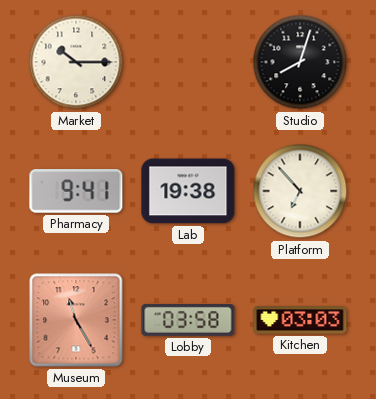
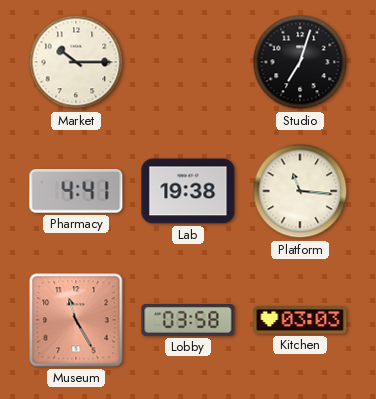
Studio: 8:03 -> 7:03 (300, 62)
Pharmacy: 9:41 -> 4:41 (76, 191)
Platform: 6:53 -> 11:16 (300, 191)
